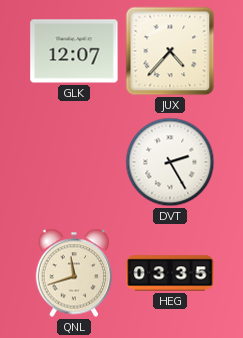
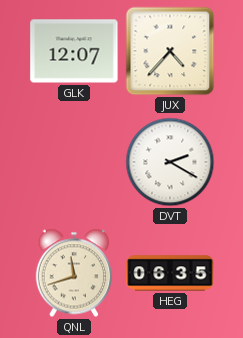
DVT: 2:25 -> 2:20 (170, 162)
HEG: 03:35 -> 06:35 (170, 273)
